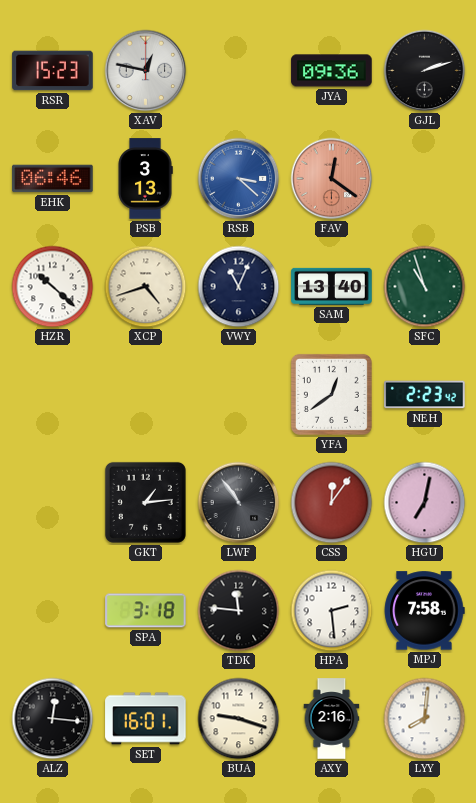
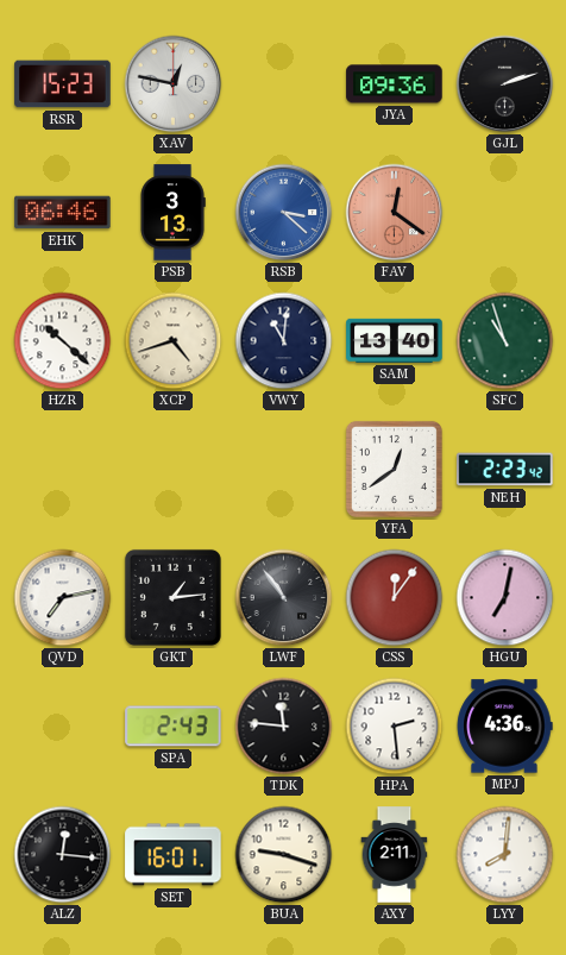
VWY: 11:04 -> 11:01 (284, 341)
QVD: none -> 7:13 (63, 598)
SPA: 3:18 -> 2:43 (174, 727)
MPJ: 7:58 -> 4:36 (504, 727)
AXY: 2:16 -> 2:11 (395, 855)
